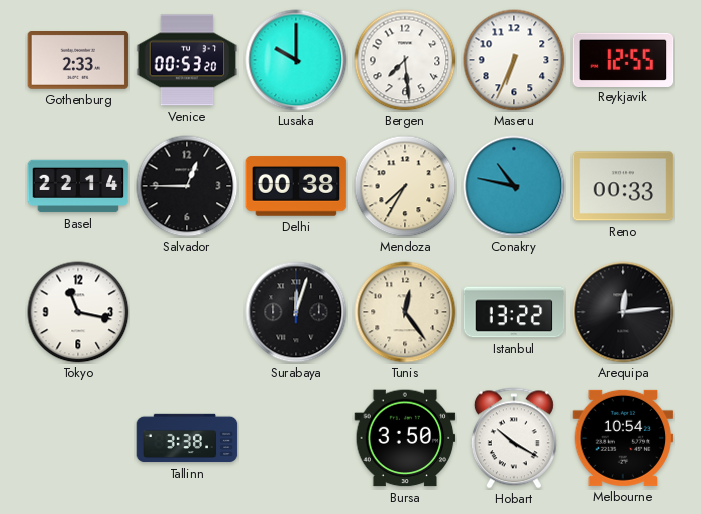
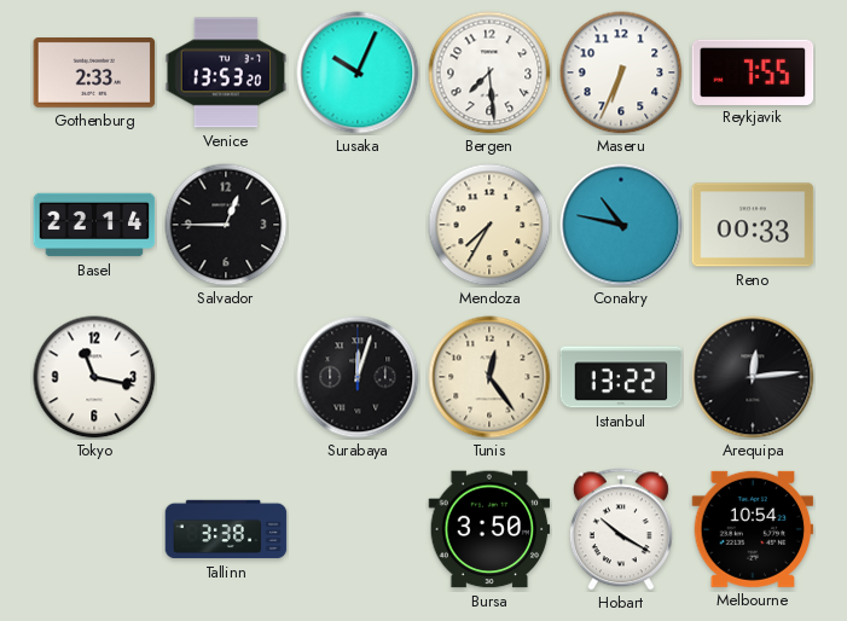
Venice: 00:53 -> 13:53 (226, 72)
Lusaka: 10:00 -> 10:04 (358, 72)
Reykjavik: 12:55 -> 7:55 (753, 71)
Delhi: 00:38 -> none (296, 186)
